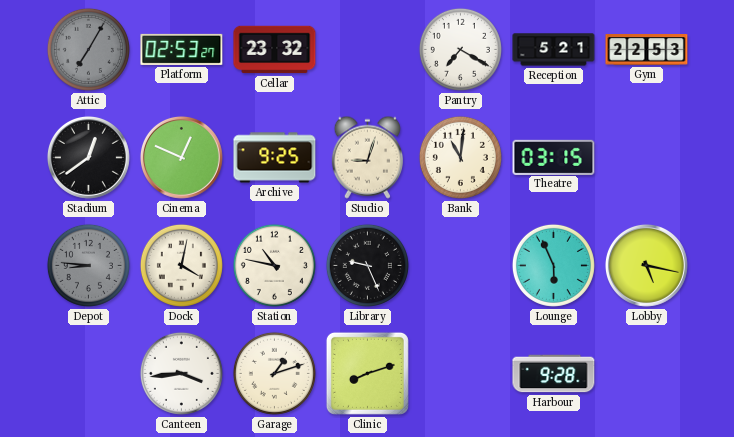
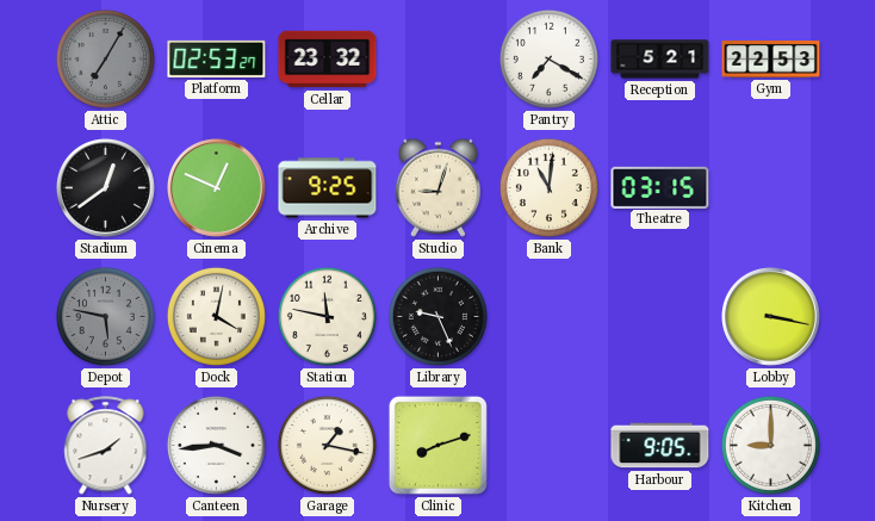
Depot: 8:46 -> 5:47 (105, 316)
Station: 10:47 -> 11:47 (327, 316)
Lounge: 5:56 -> none (553, 265)
Lobby: 5:17 -> 3:17 (770, 316)
Nursery: none -> 1:42 (106, 446)
Garage: 1:12 -> 1:17 (327, 445)
Harbour: 9:28 -> 9:05 (660, 446)
Kitchen: none -> 9:00 (770, 445)
